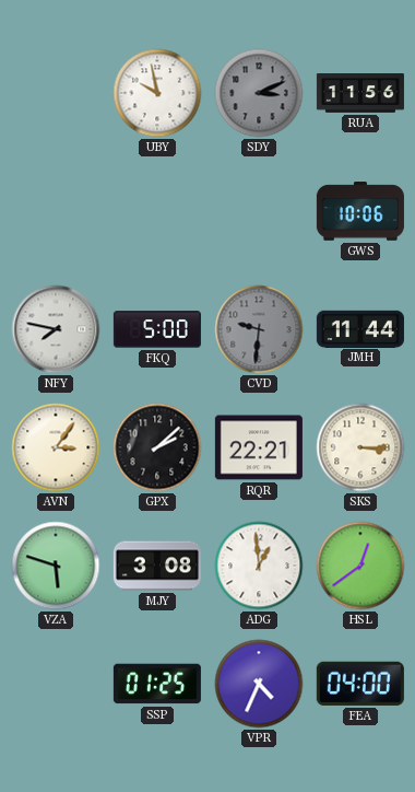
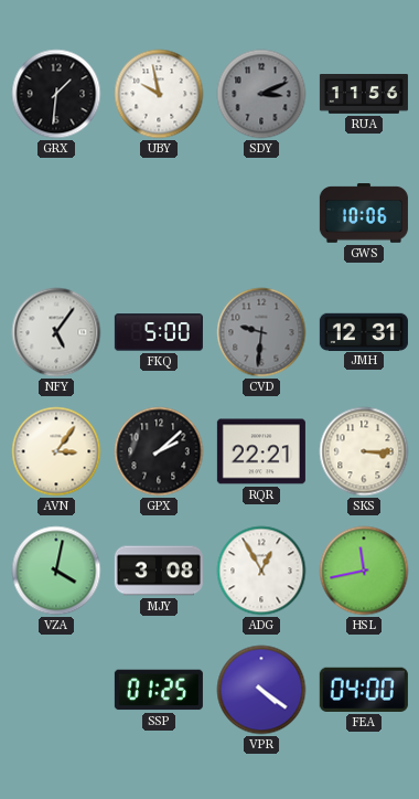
GRX: none -> 1:31 (56, 94)
NFY: 7:47 -> 5:06 (56, 332)
JMH: 11:44 -> 12:31 (364, 331)
VZA: 5:48 -> 4:02 (56, 571)
ADG: 12:59 -> 12:55 (261, 571)
HSL: 12:39 -> 11:43 (364, 571)
VPR: 4:34 -> 4:21 (261, 690)
